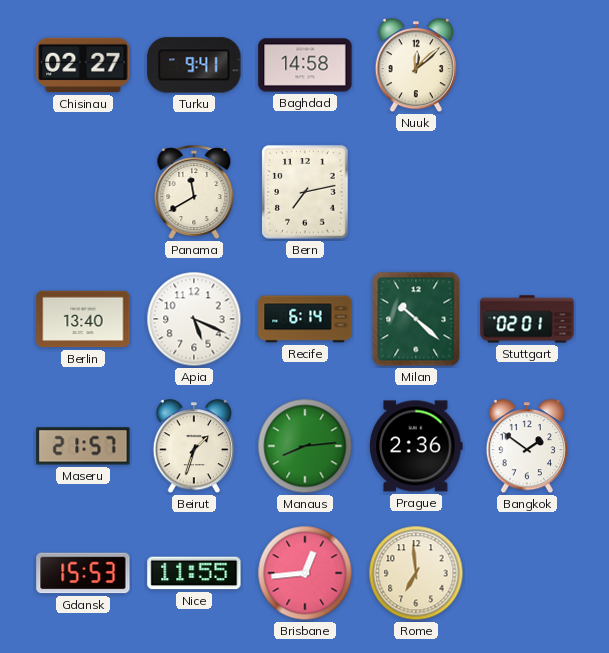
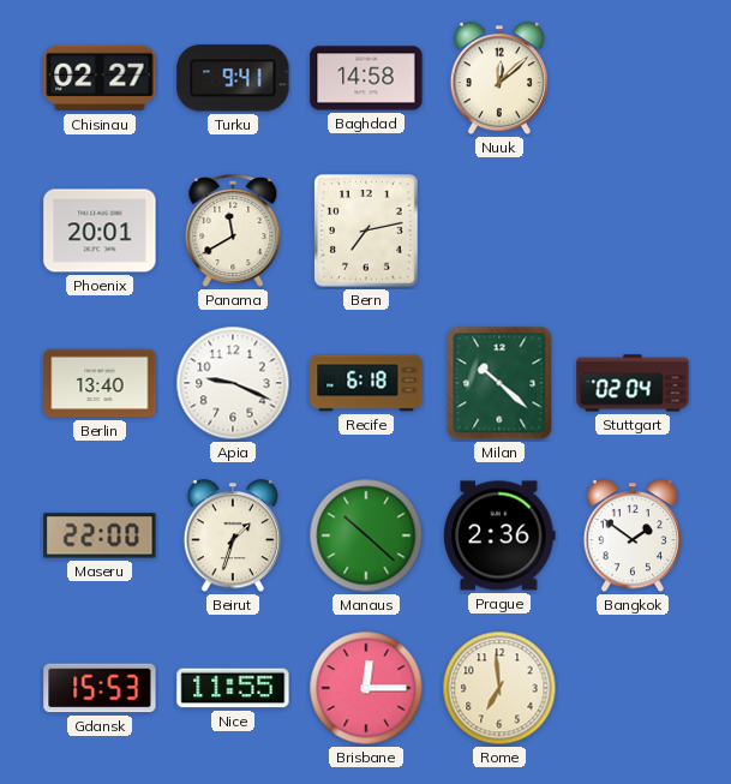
Phoenix: none -> 20:01 (100, 231)
Apia: 5:19 -> 9:19 (233, 383)
Recife: 6:14 -> 6:18 (366, 383)
Stuttgart: 02:01 -> 02:04 (633, 383)
Maseru: 21:57 -> 22:00 (100, 535)
Manaus: 8:14 -> 10:22 (366, 535)
Brisbane: 12:44 -> 12:15 (366, 688)
